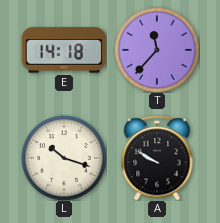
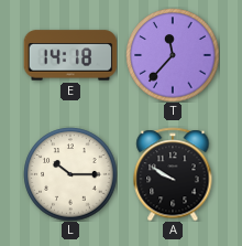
L: 10:18 -> 10:15 (70, 174)
